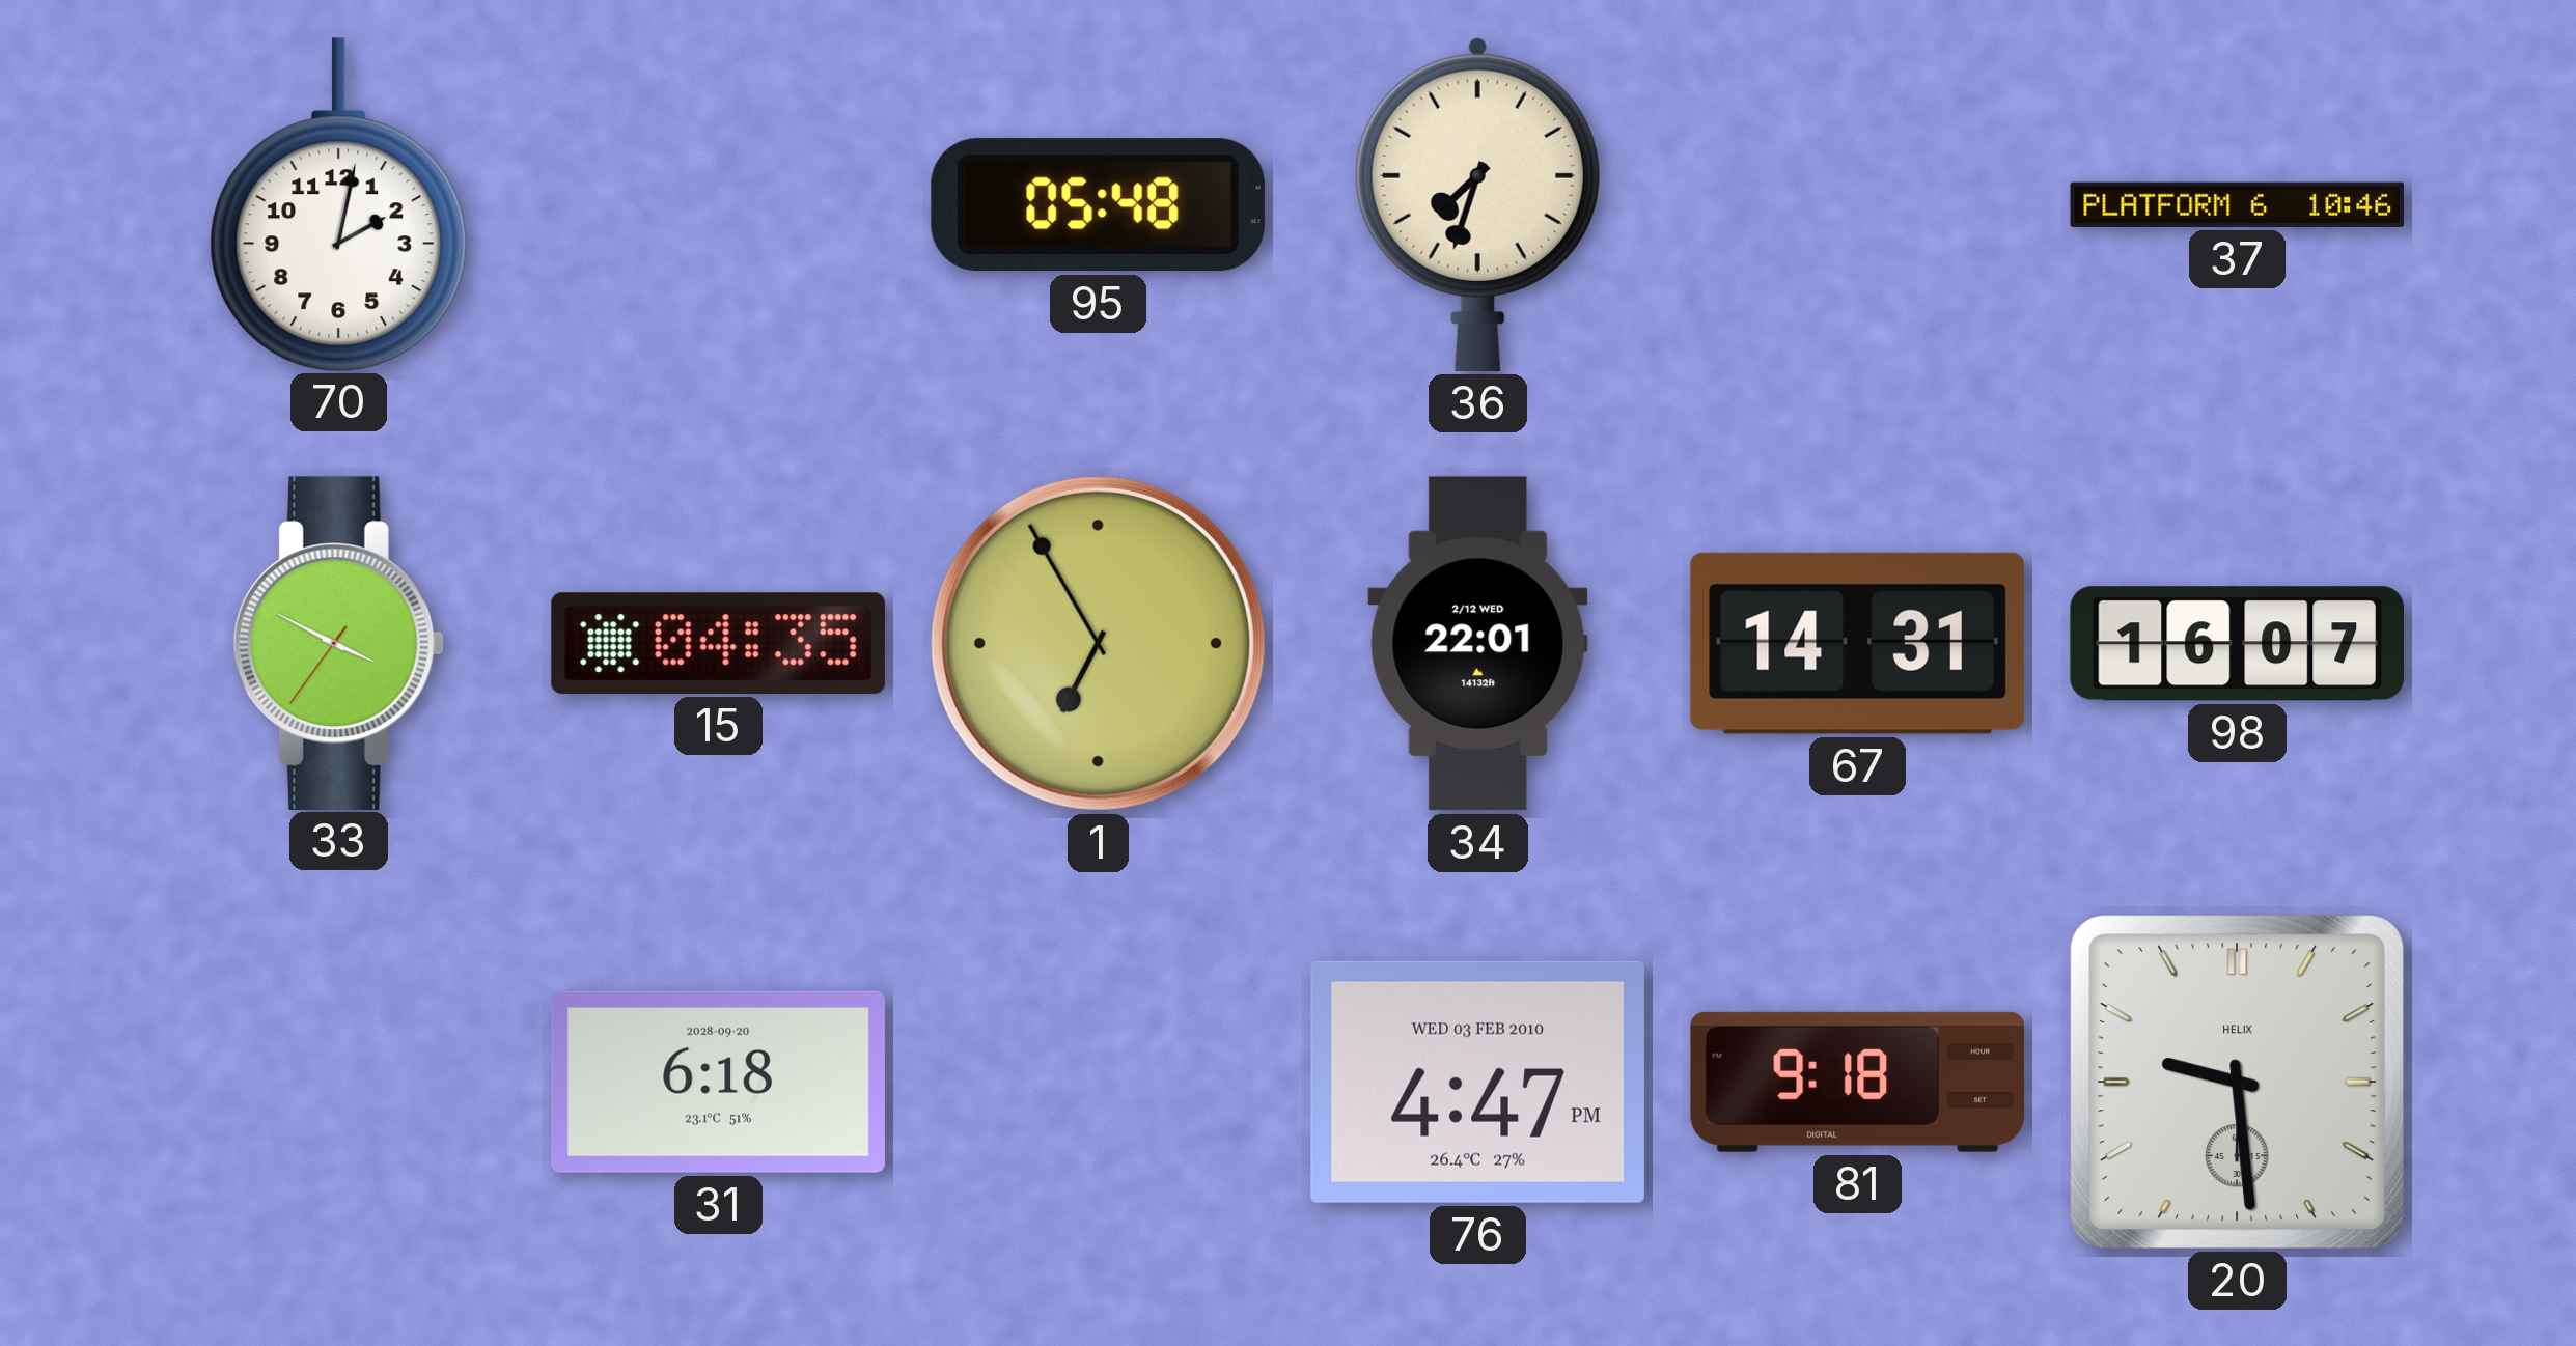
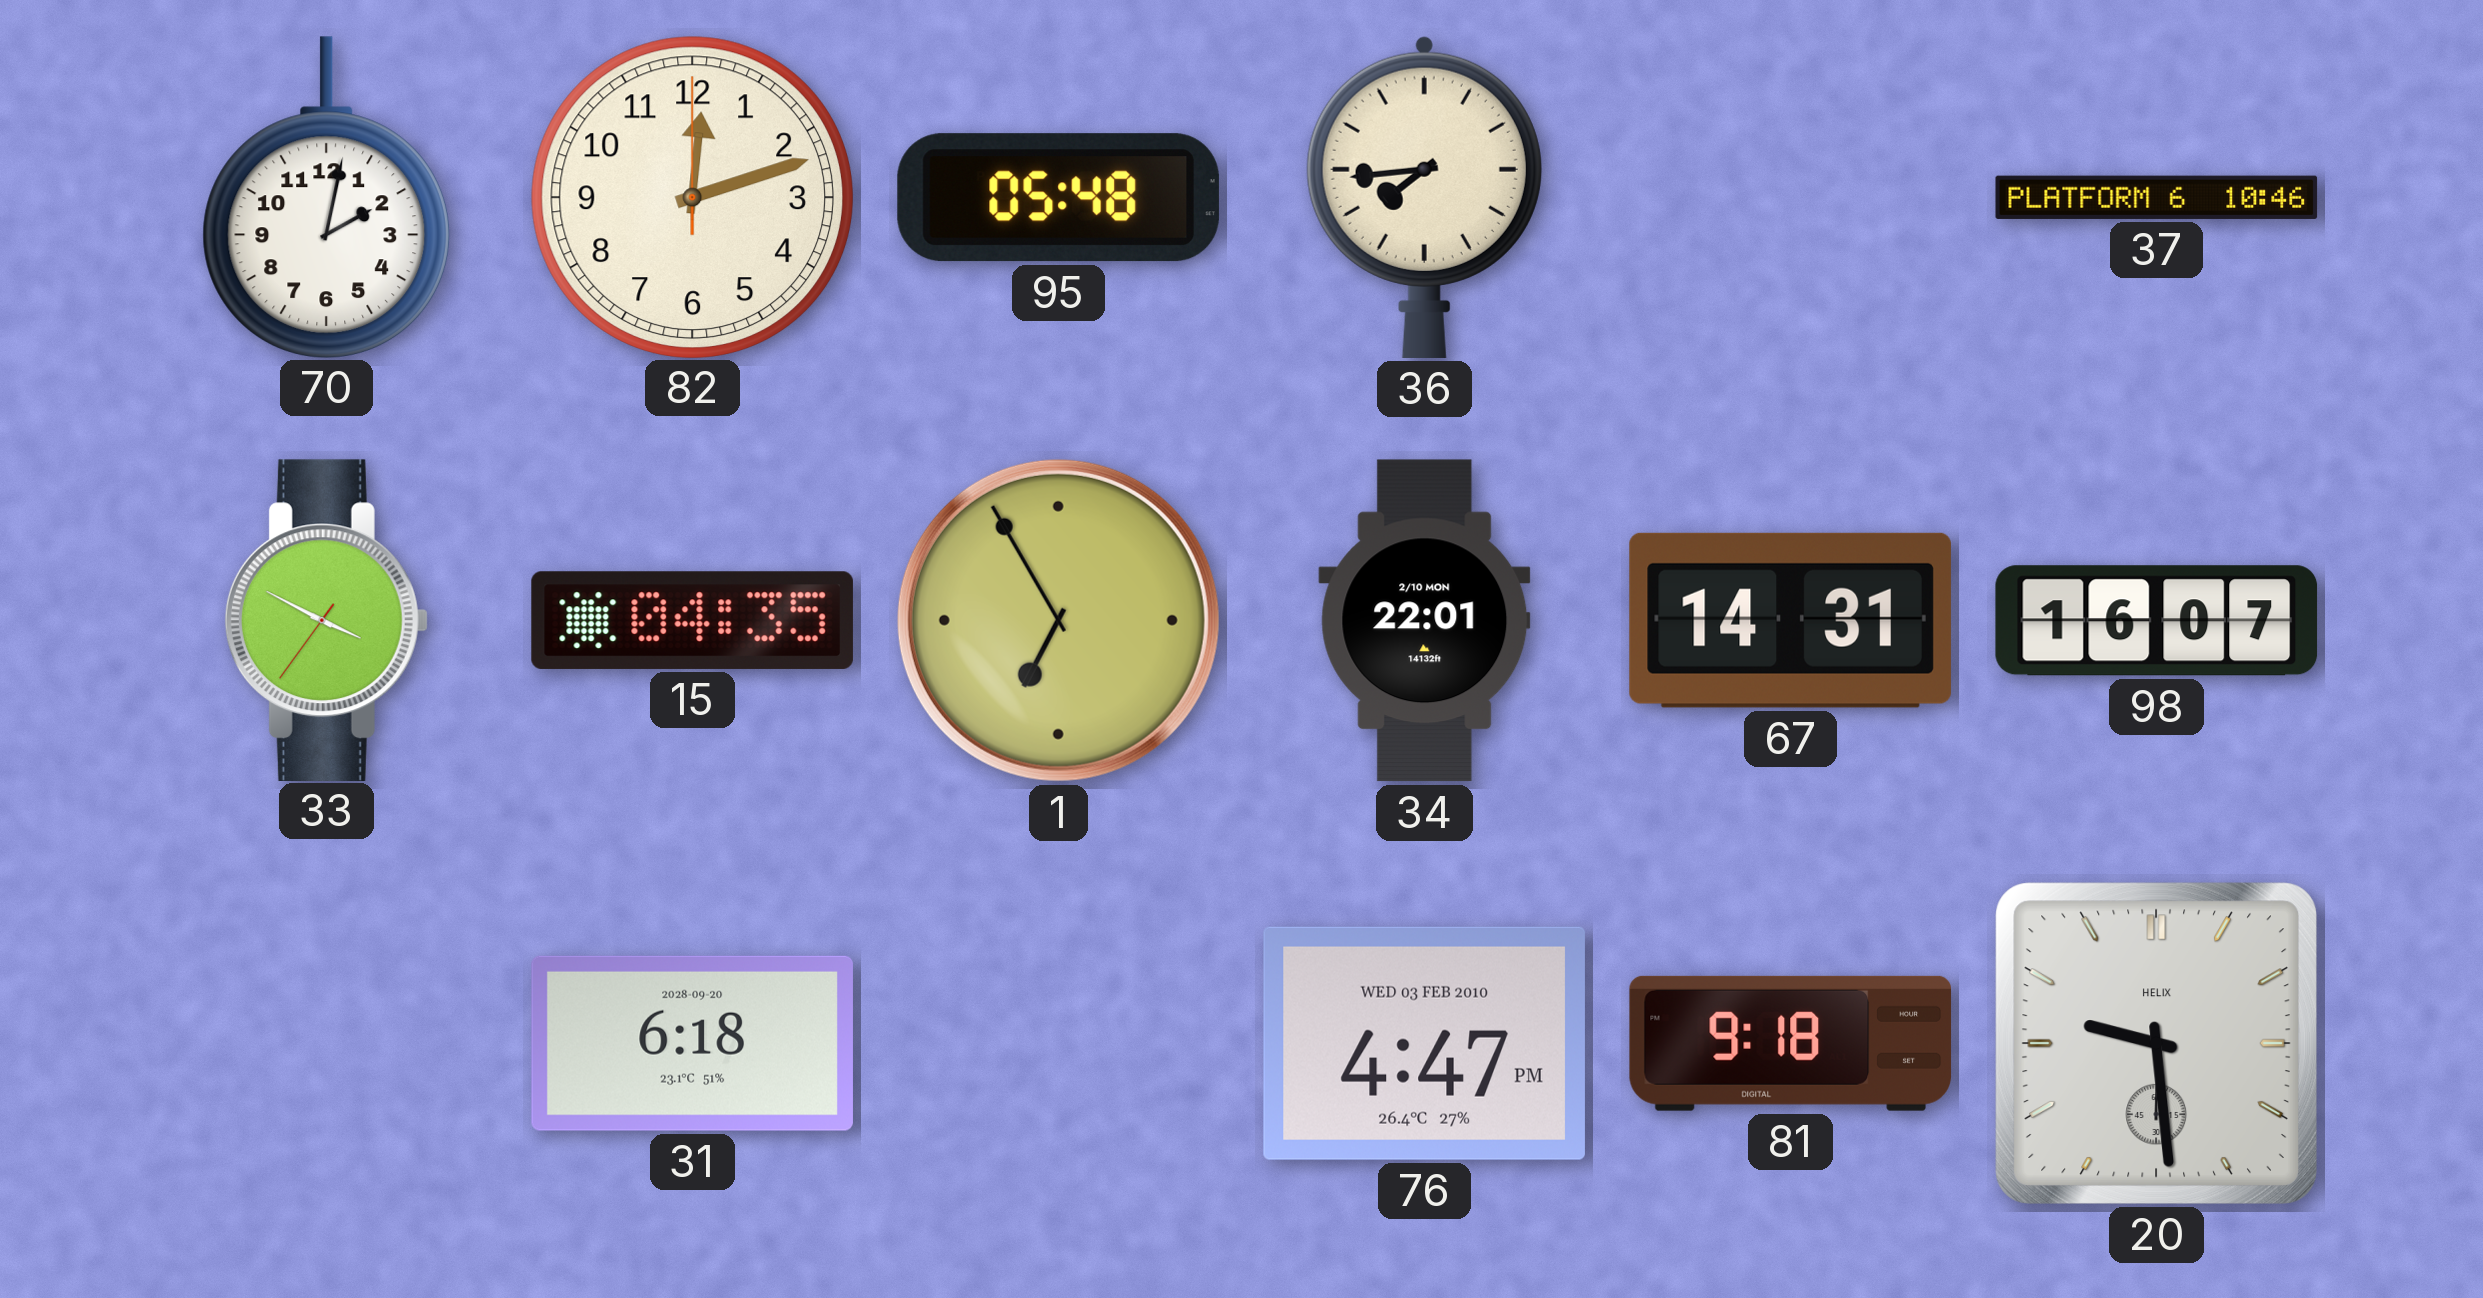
82: none -> 12:12 (692, 197)
36: 7:33 -> 7:44 (1424, 197)
34 date: 2/12 WED -> 2/10 MON (1425, 621)
